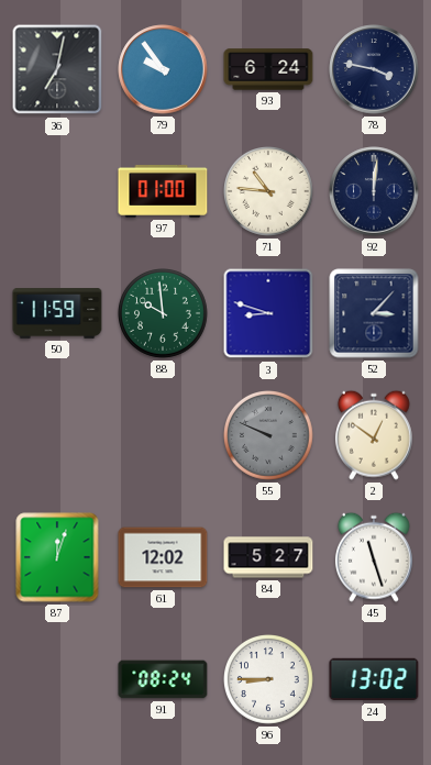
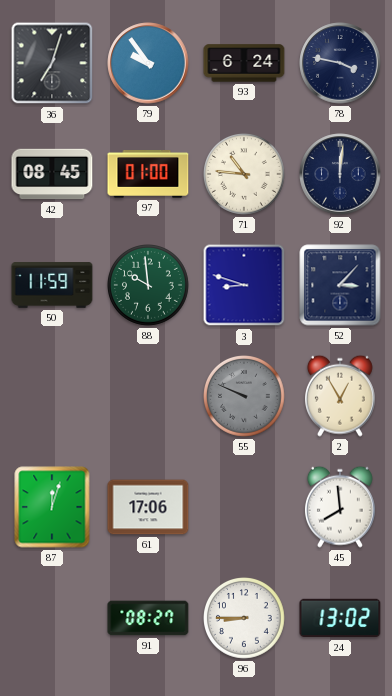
36: 7:02 -> 7:03 (52, 63)
42: none -> 08:45 (52, 174)
2: 12:51 -> 12:55 (340, 396)
61: 12:02 -> 17:06 (148, 507)
84: 5:27 -> none (268, 557)
45: 11:27 -> 7:59 (340, 507)
91: 08:24 -> 08:27 (148, 618)
